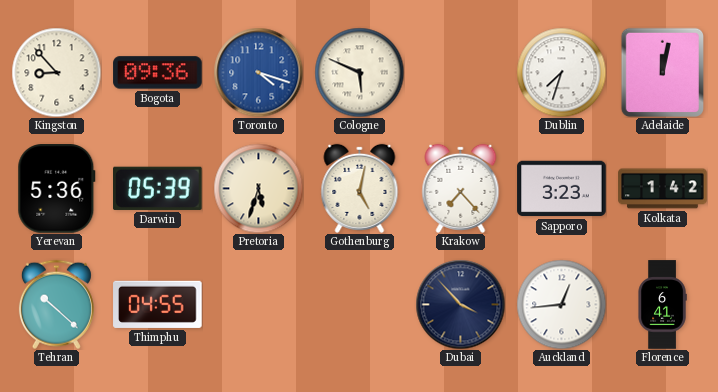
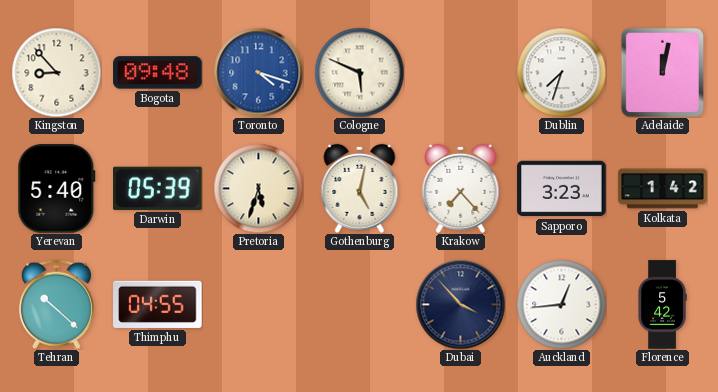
Bogota: 09:36 -> 09:48 (158, 73)
Yerevan: 5:36 -> 5:40 (57, 189)
Florence: 6:41 -> 5:42 (662, 305)
